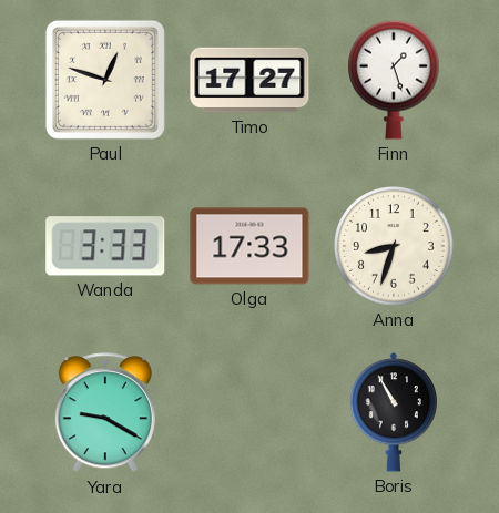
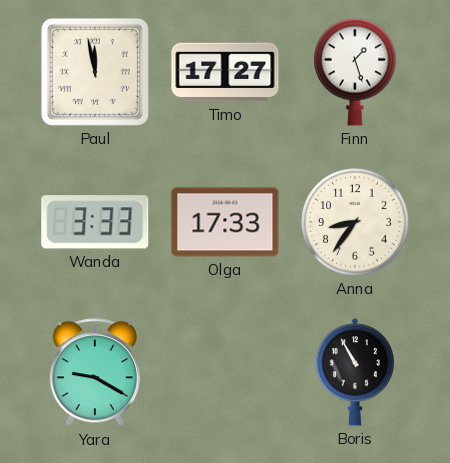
Paul: 12:48 -> 11:58 (95, 72)
Anna: 8:33 -> 8:36 (355, 222)
